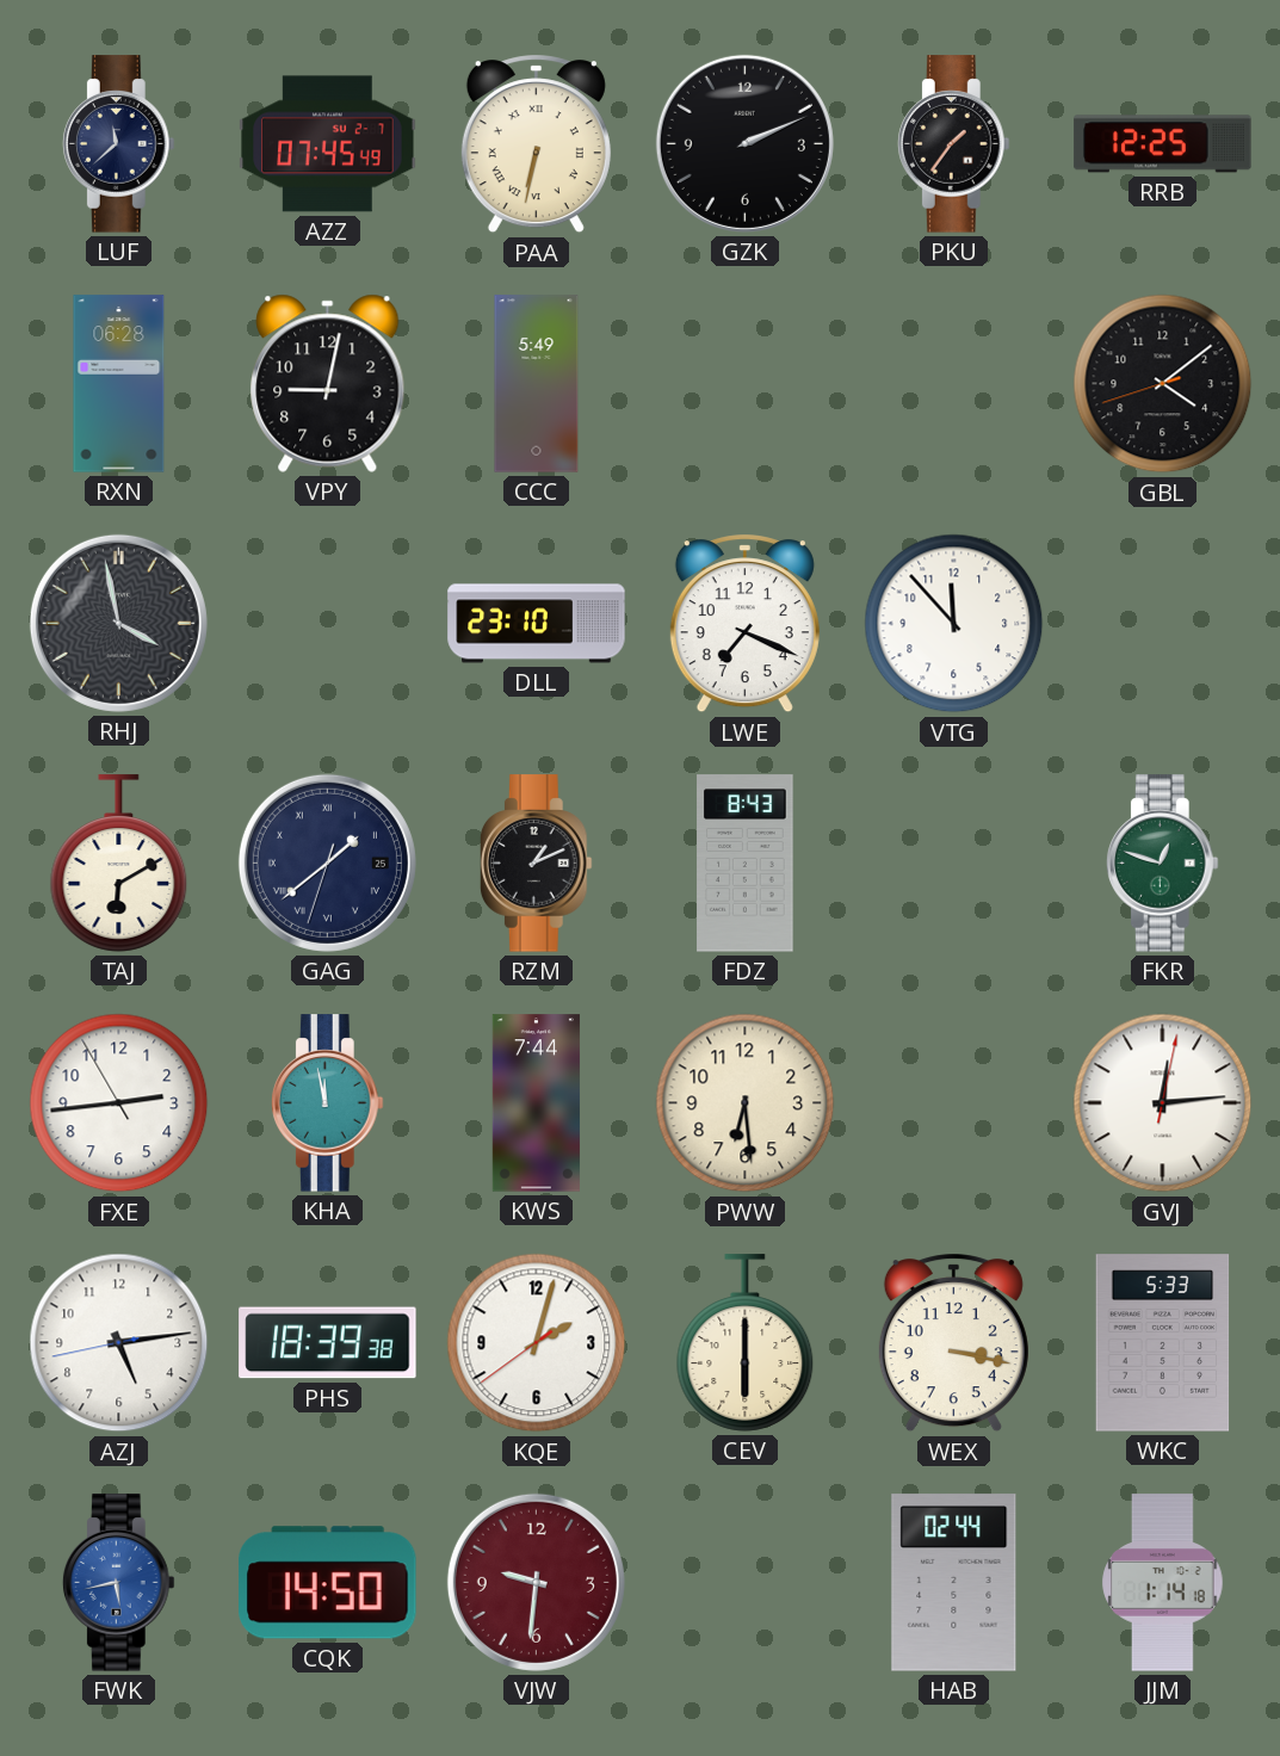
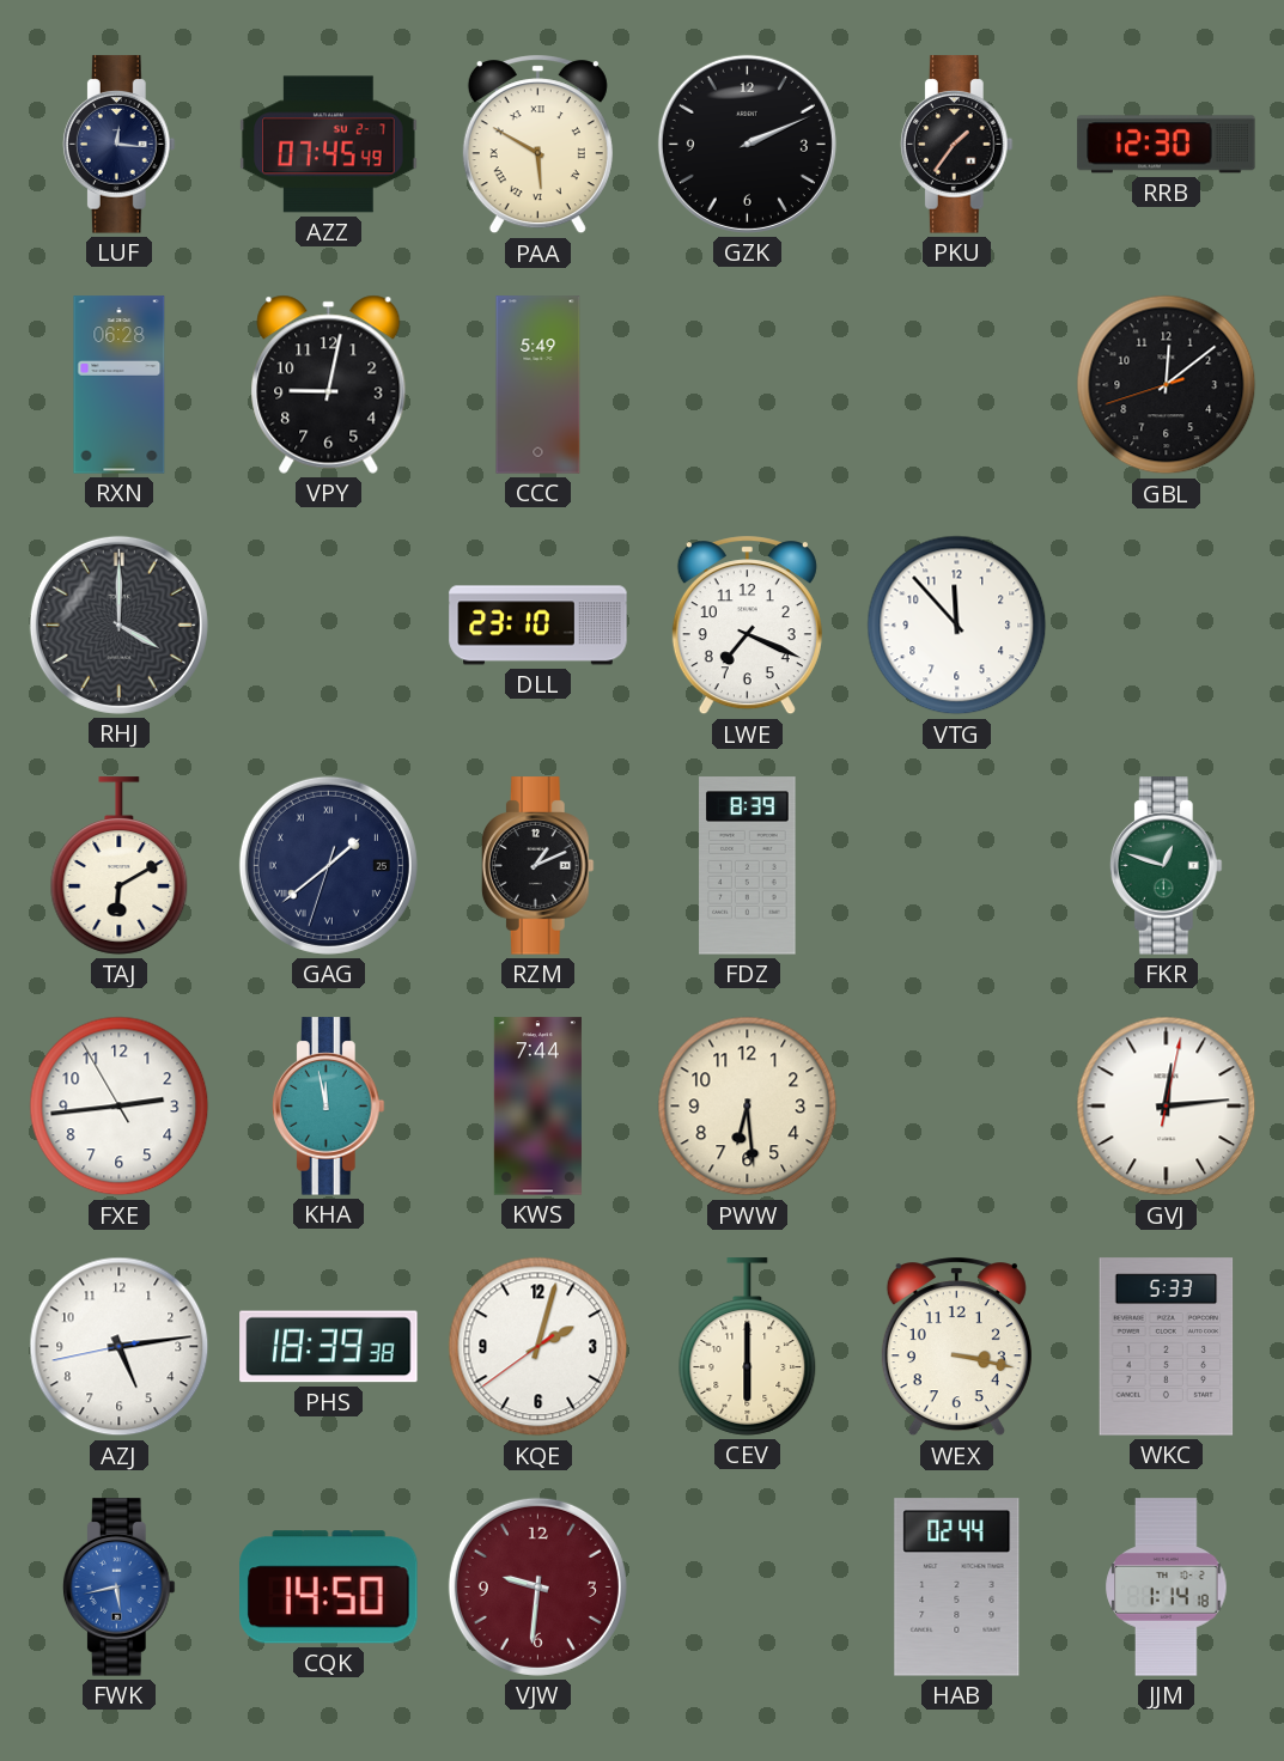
LUF: 11:38 -> 12:16 (118, 145)
PAA: 6:32 -> 5:50 (537, 145)
RRB: 12:25 -> 12:30 (1167, 145)
GBL: 4:08 -> 12:08 (1167, 385)
RHJ: 3:58 -> 4:00 (118, 624)
FDZ: 8:43 -> 8:39 (748, 866)
